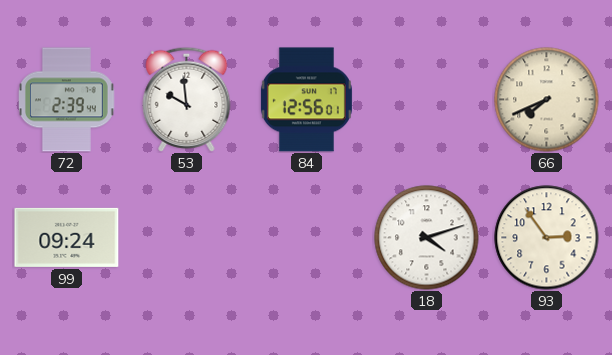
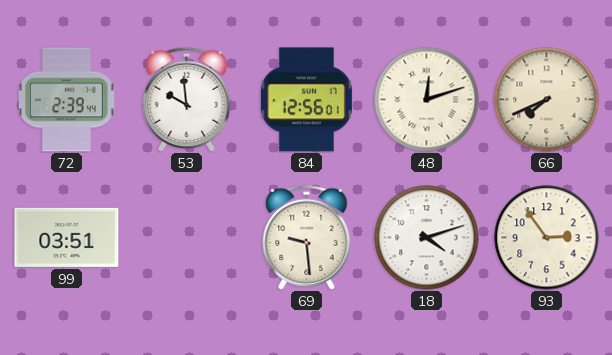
48: none -> 12:12 (427, 100)
99: 09:24 -> 03:51 (67, 237)
69: none -> 9:29 (307, 237)
